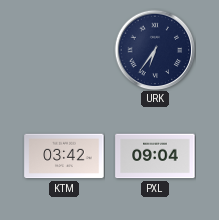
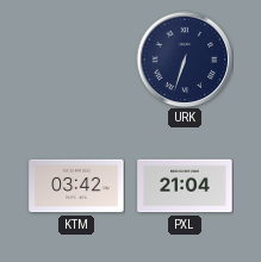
URK: 6:36 -> 6:33 (185, 60)
PXL: 09:04 -> 21:04 (185, 186)
